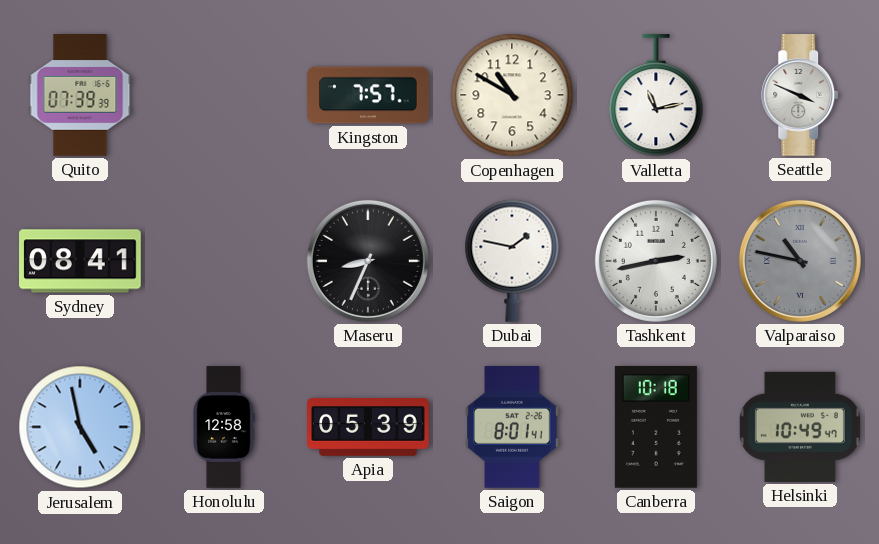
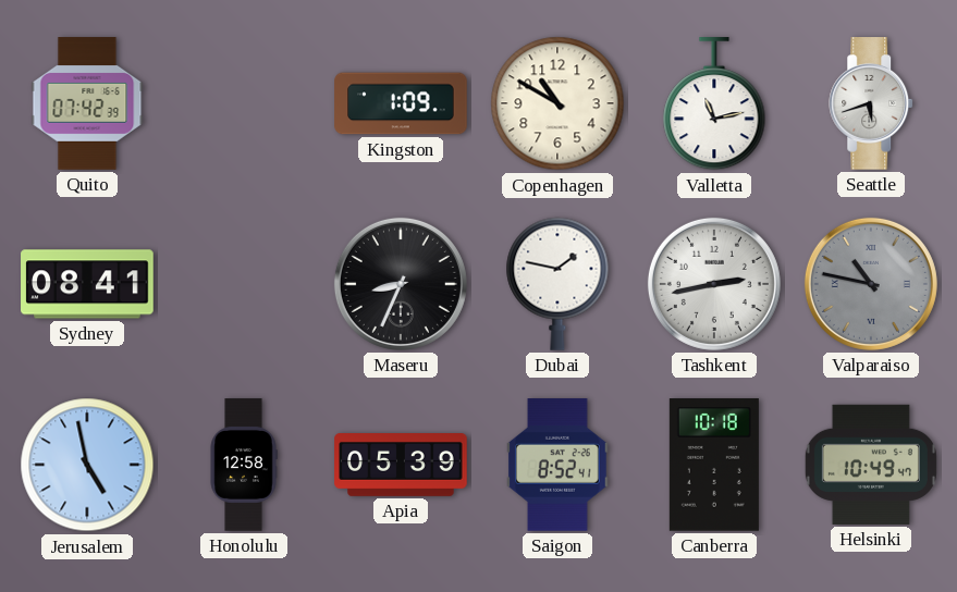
Quito: 07:39 -> 07:42 (87, 103)
Kingston: 7:57 -> 1:09 (401, 103)
Seattle: 3:49 -> 5:42 (872, 103)
Saigon: 8:01 -> 8:52 (559, 465)
